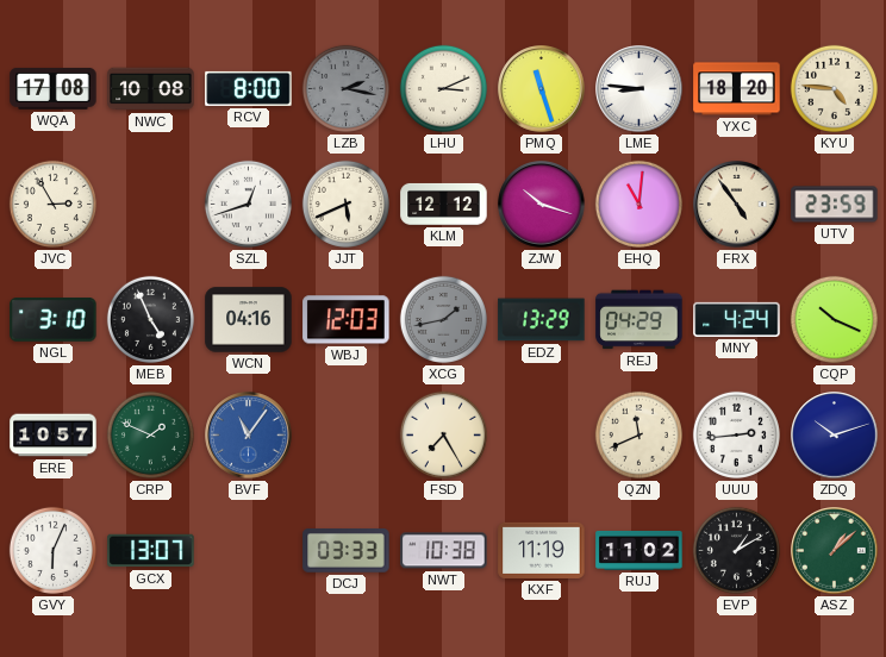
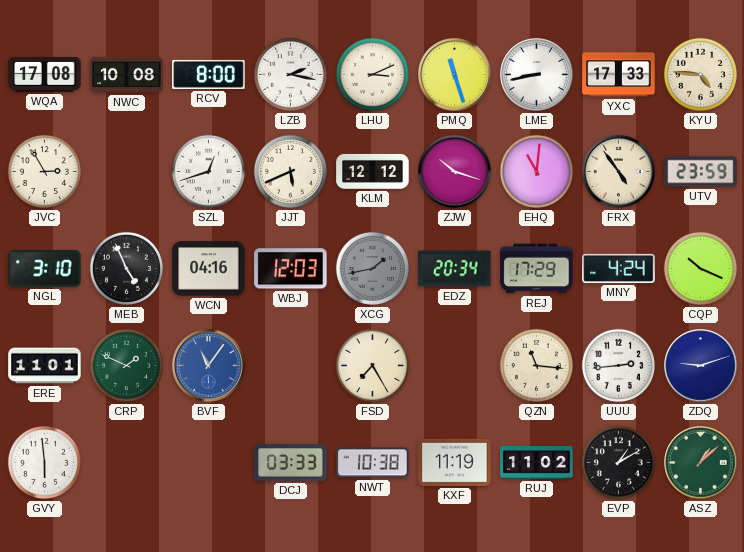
LZB dial: grey -> white (290, 74)
LME: 8:46 -> 8:43 (537, 75)
YXC: 18:20 -> 17:33 (619, 75)
EDZ: 13:29 -> 20:34 (455, 269)
REJ: 04:29 -> 17:29 (537, 269)
ERE: 10:57 -> 11:01 (45, 366)
QZN: 11:41 -> 11:16 (536, 365)
ZDQ: 10:12 -> 9:12 (701, 366)
GVY: 6:04 -> 5:59 (44, 462)
GCX: 13:07 -> none (151, 551)
